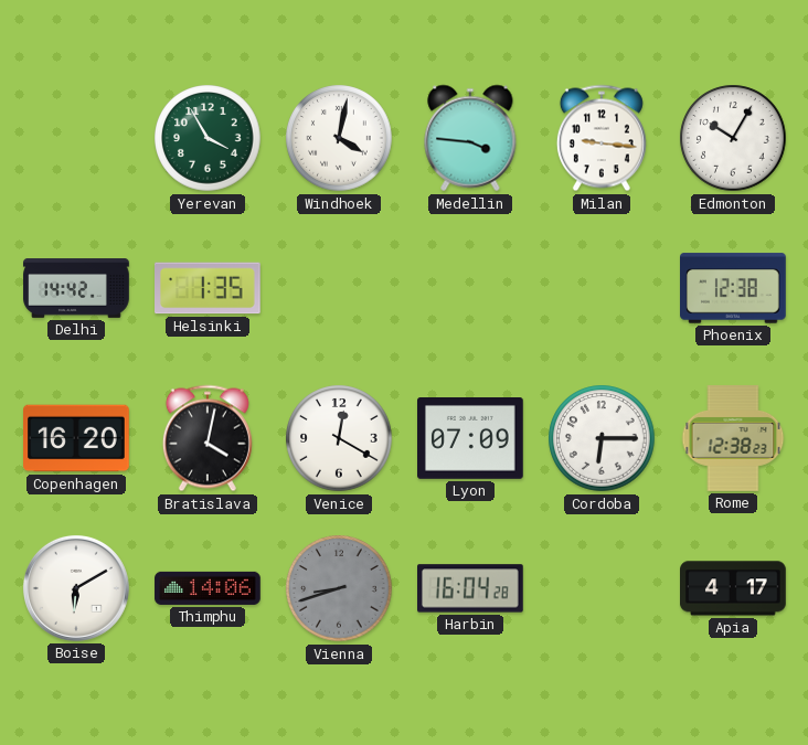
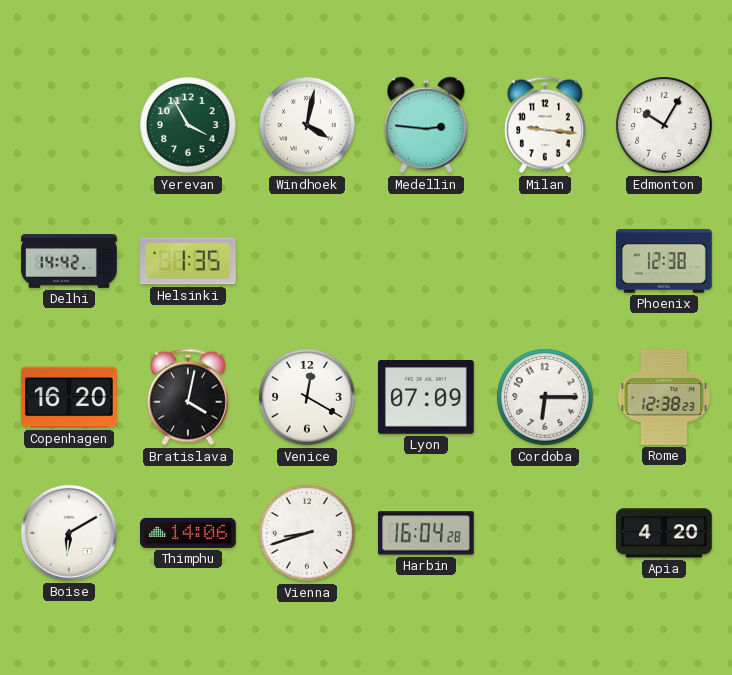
Medellin: 3:46 -> 2:46 (426, 125)
Vienna dial: grey -> white (307, 533)
Apia: 4:17 -> 4:20 (665, 533)
